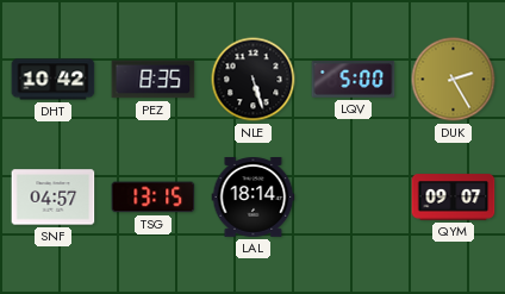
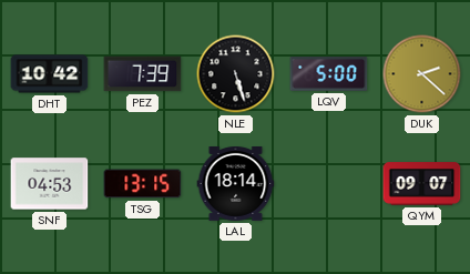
PEZ: 8:35 -> 7:39 (143, 74)
DUK: 2:25 -> 2:22 (422, 74)
SNF: 04:57 -> 04:53 (50, 184)
